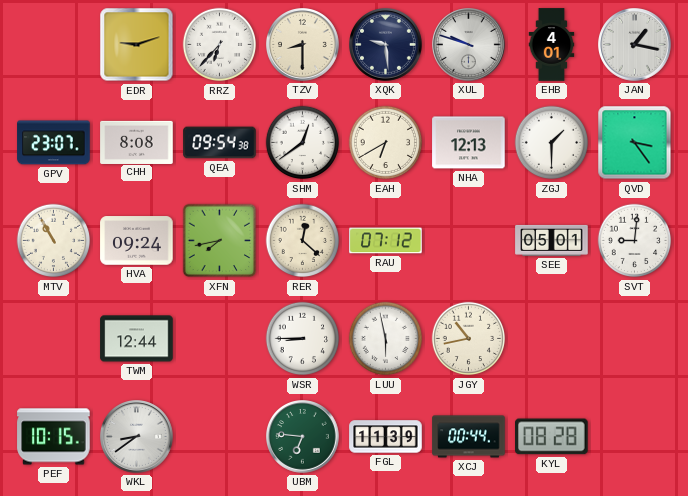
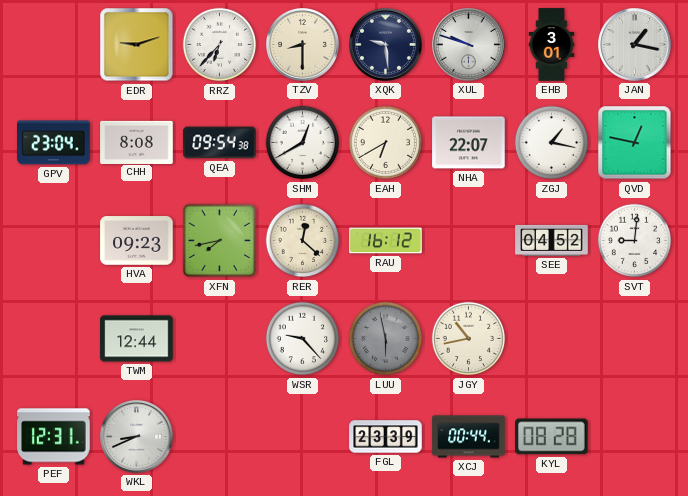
EHB: 4:01 -> 3:01 (552, 45)
GPV: 23:07 -> 23:04 (54, 143)
SHM: 12:39 -> 12:40 (303, 143)
NHA: 12:13 -> 22:07 (469, 143)
ZGJ: 1:30 -> 1:17 (552, 143)
QVD: 3:24 -> 12:47 (635, 143)
MTV: 10:55 -> none (54, 241)
HVA: 09:24 -> 09:23 (137, 241)
RAU: 07:12 -> 16:12 (386, 241)
SEE: 05:01 -> 04:52 (552, 240)
WSR: 8:45 -> 9:23 (303, 339)
LUU dial: white -> grey (386, 339)
PEF: 10:15 -> 12:31 (54, 437)
WKL: 8:39 -> 8:41 (137, 437)
UBM: 6:46 -> none (303, 437)
FGL: 11:39 -> 23:39 (386, 437)
